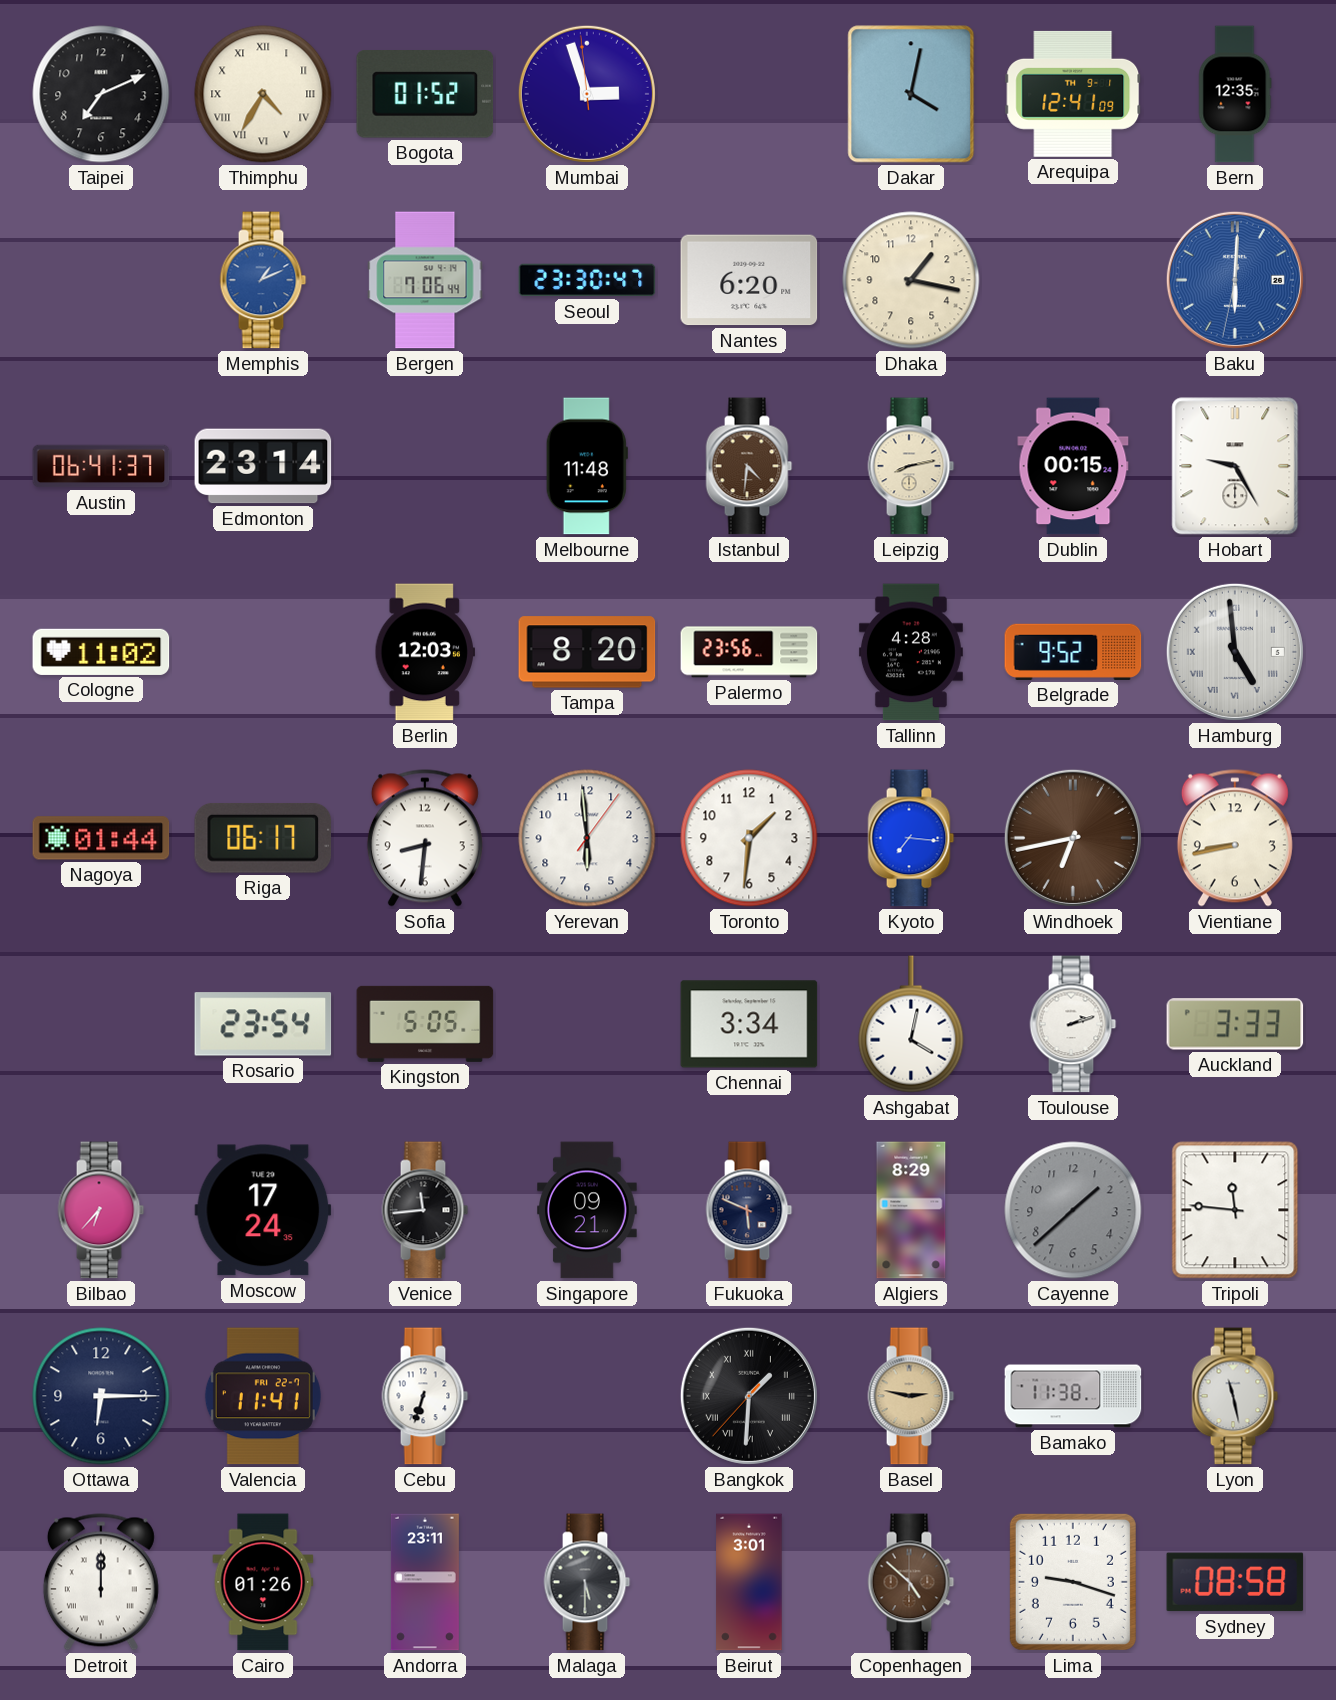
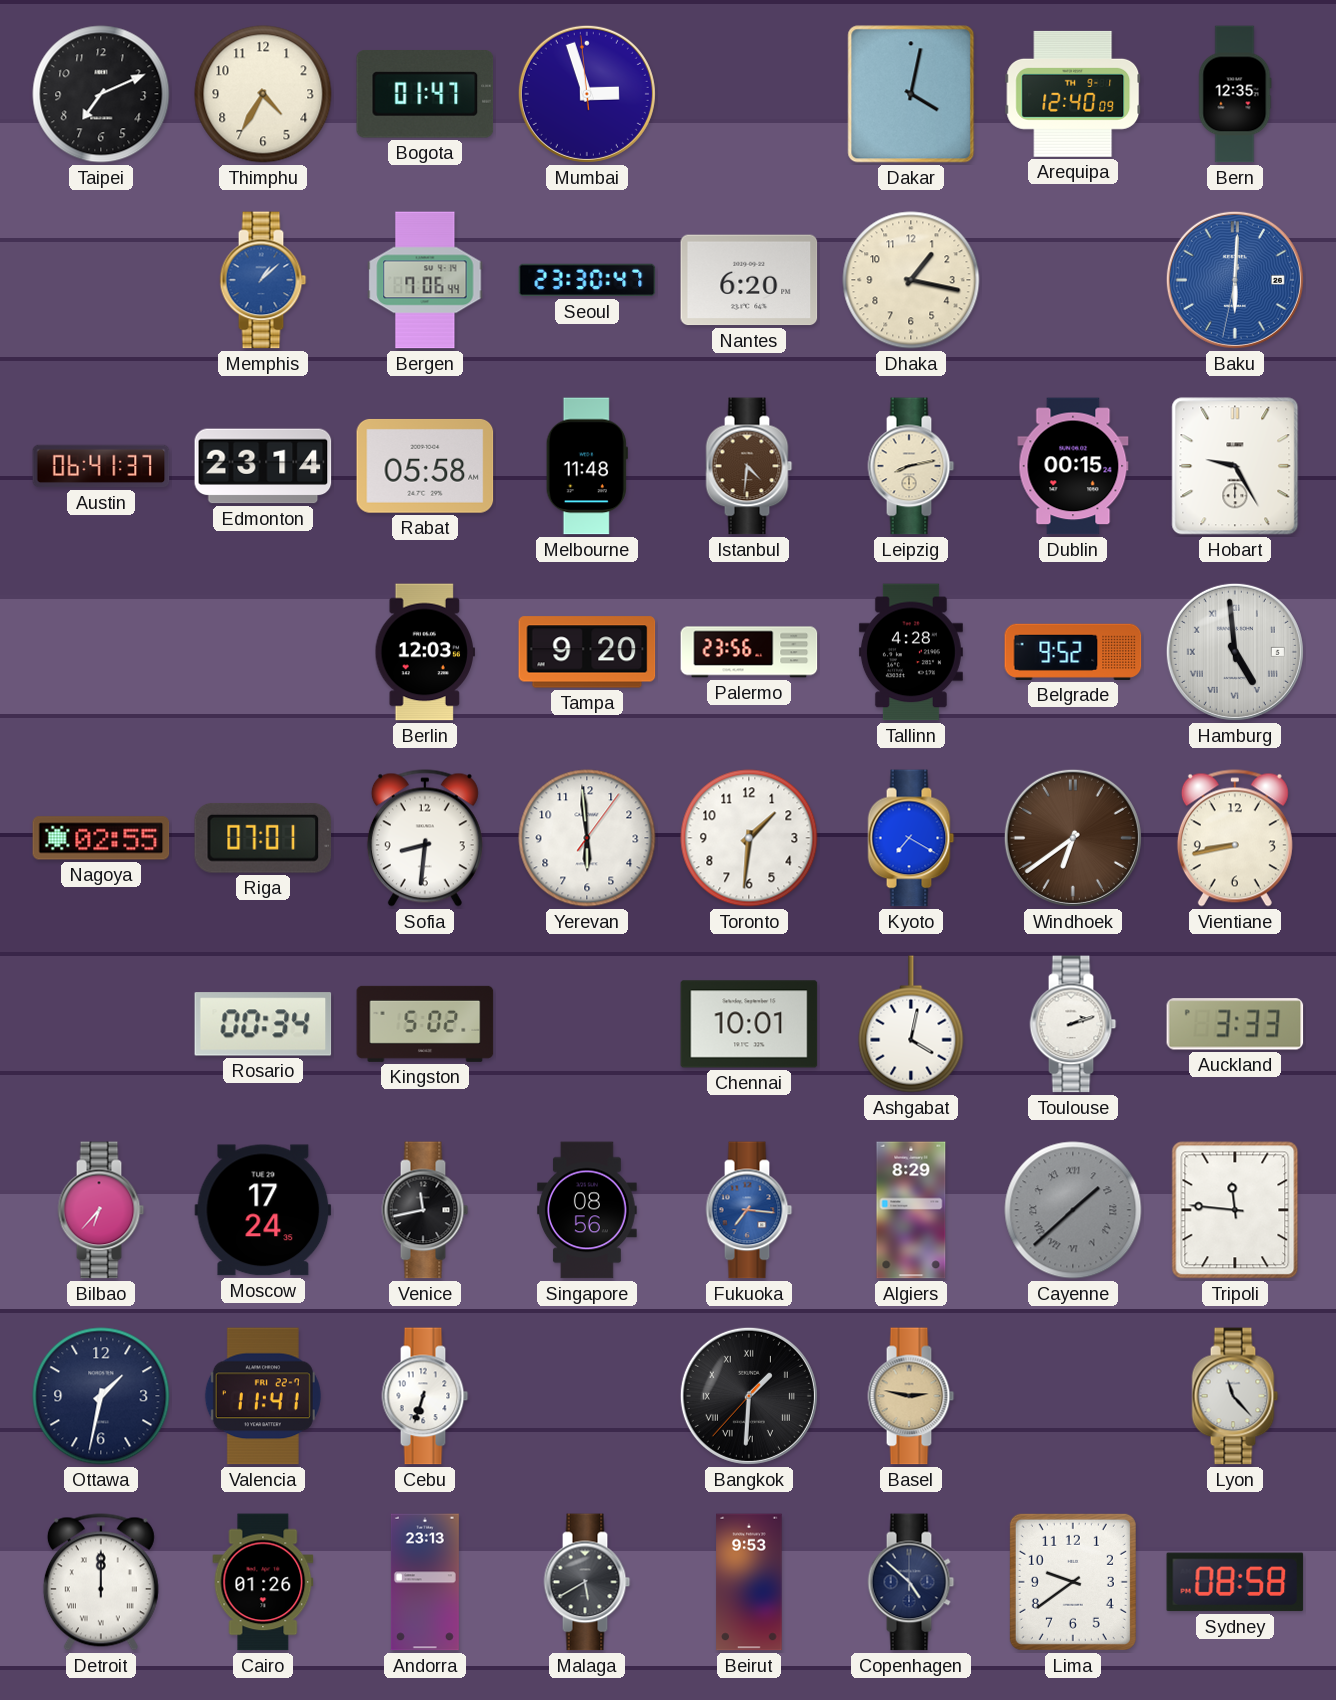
Thimphu numerals: Roman -> Arabic (263, 94)
Bogota: 01:52 -> 01:47 (425, 94)
Arequipa: 12:41 -> 12:40 (1073, 94)
Memphis: 1:11 -> 1:08 (263, 280)
Rabat: none -> 05:58 (425, 466)
Cologne: 11:02 -> none (101, 652)
Tampa: 8:20 -> 9:20 (587, 652)
Nagoya: 01:44 -> 02:55 (101, 838)
Riga: 06:17 -> 07:01 (263, 838)
Kyoto: 7:16 -> 7:20 (911, 838)
Windhoek: 6:43 -> 6:39 (1073, 838)
Rosario: 23:54 -> 00:34 (263, 1024)
Kingston: 5:05 -> 5:02 (425, 1024)
Chennai: 3:34 -> 10:01 (749, 1024)
Venice: 11:44 -> 11:43 (425, 1210)
Singapore: 09:21 -> 08:56 (588, 1210)
Fukuoka: 5:49 -> 7:16 (749, 1210)
Fukuoka dial: navy -> blue (749, 1210)
Cayenne numerals: Arabic -> Roman (1073, 1210)
Ottawa: 6:15 -> 1:32 (101, 1396)
Bamako: 11:38 -> none (1073, 1396)
Lyon: 11:28 -> 11:23 (1235, 1396)
Andorra: 23:11 -> 23:13 (425, 1582)
Malaga: 5:30 -> 5:40 (587, 1582)
Beirut: 3:01 -> 9:53 (749, 1582)
Copenhagen dial: brown -> navy (911, 1582)
Lima: 9:18 -> 9:39 (1073, 1582)
